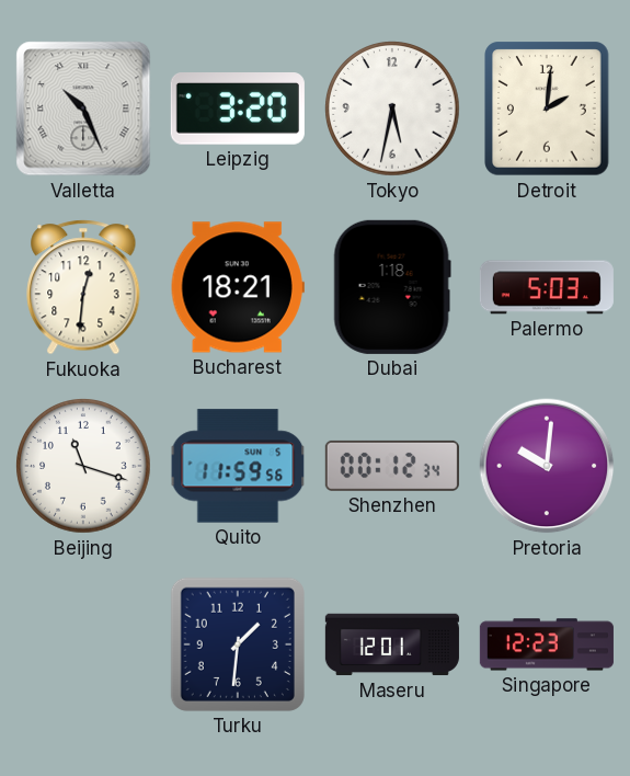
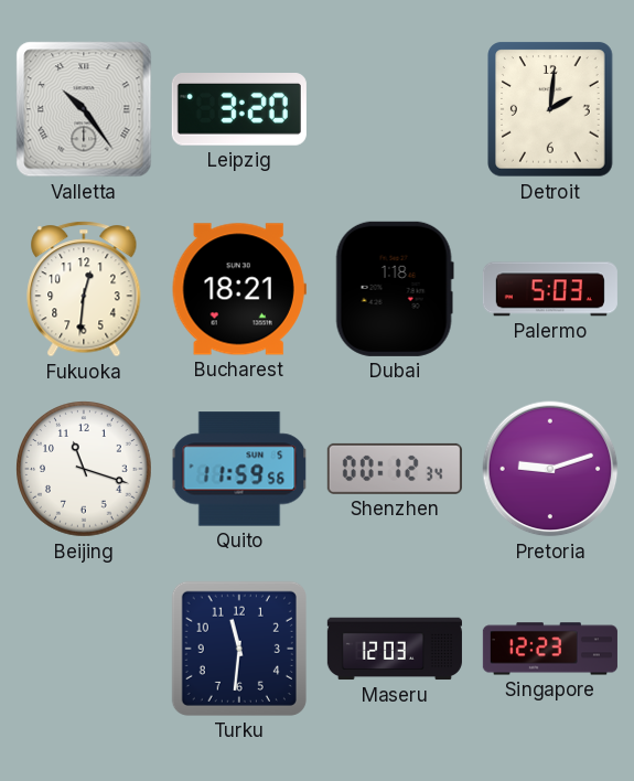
Valletta: 10:26 -> 10:24 (84, 109)
Tokyo: 5:32 -> none (392, 109)
Pretoria: 10:01 -> 9:12 (550, 469)
Turku: 1:31 -> 11:31 (239, 649)
Maseru: 12:01 -> 12:03 (395, 649)
